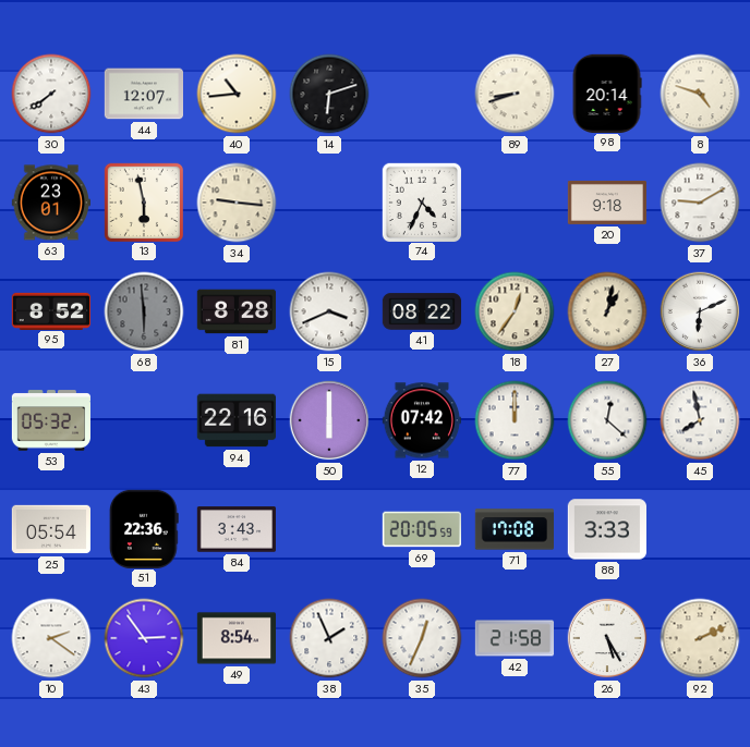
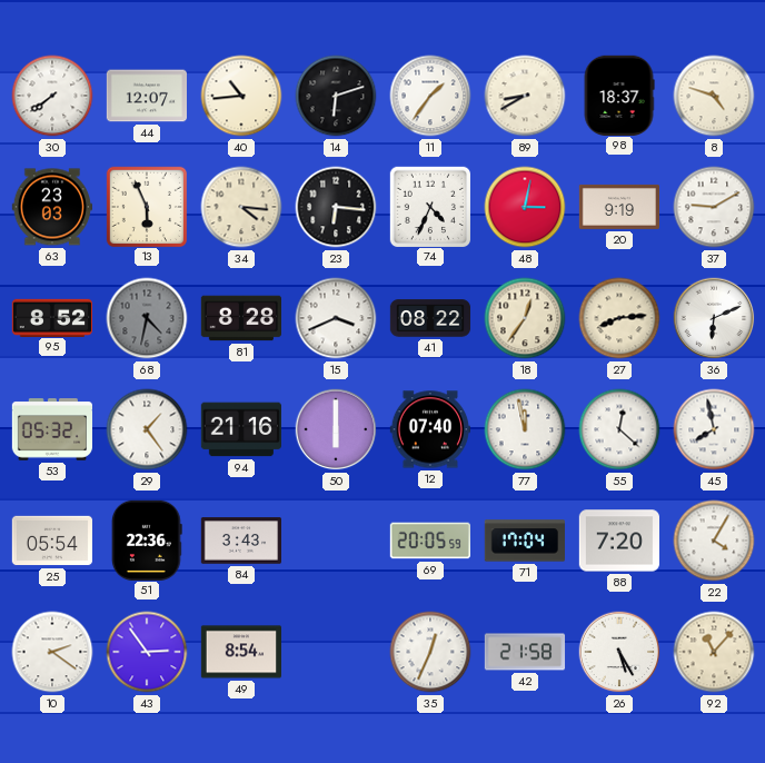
11: none -> 1:36 (430, 96)
89: 8:42 -> 8:40 (525, 96)
98: 20:14 -> 18:37 (619, 95)
63: 23:01 -> 23:03 (51, 207)
13: 5:58 -> 5:56 (146, 206)
34: 9:16 -> 4:16 (241, 207)
23: none -> 6:16 (336, 207)
48: none -> 3:02 (525, 207)
20: 9:18 -> 9:19 (618, 207)
68: 5:59 -> 4:32 (147, 318)
27: 1:02 -> 8:14 (619, 318)
29: none -> 1:24 (147, 429)
94: 22:16 -> 21:16 (240, 429)
12: 07:42 -> 07:40 (429, 429)
77: 12:00 -> 11:58 (525, 429)
71: 17:08 -> 17:04 (524, 541)
88: 3:33 -> 7:20 (618, 541)
22: none -> 4:05 (714, 541)
38: 1:56 -> none (329, 638)
92: 2:11 -> 11:07 (714, 652)
